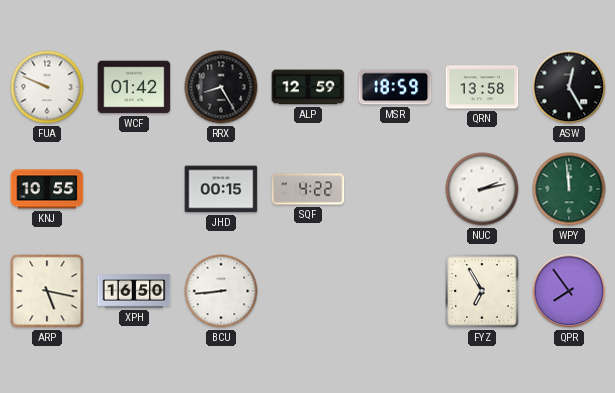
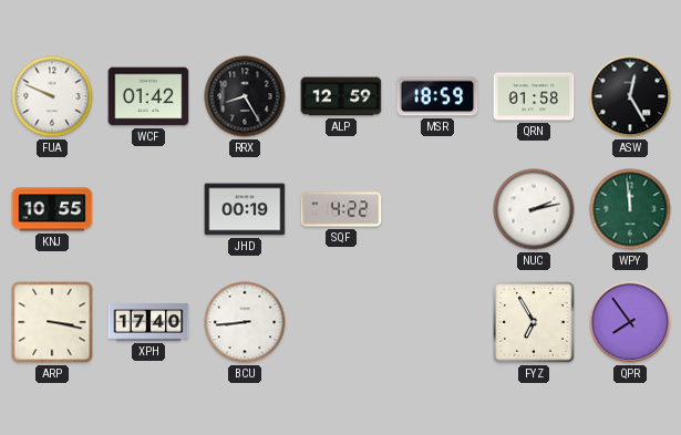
QRN: 13:58 -> 01:58 (534, 96)
JHD: 00:15 -> 00:19 (245, 209)
ARP: 5:17 -> 3:17 (52, 322)
XPH: 16:50 -> 17:40 (148, 322)
